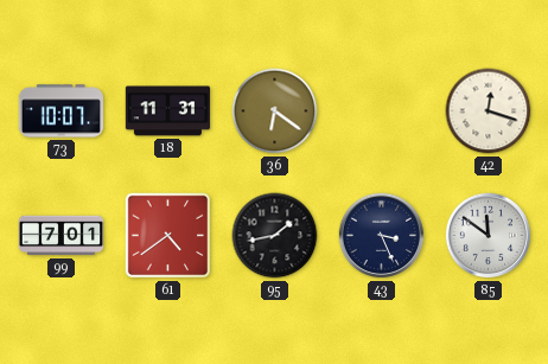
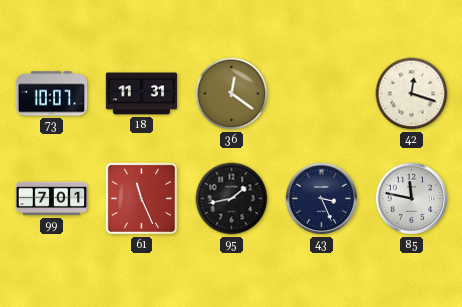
36: 6:21 -> 12:21 (232, 94)
61: 4:39 -> 11:26 (142, 199)
85: 11:51 -> 11:47 (412, 199)
